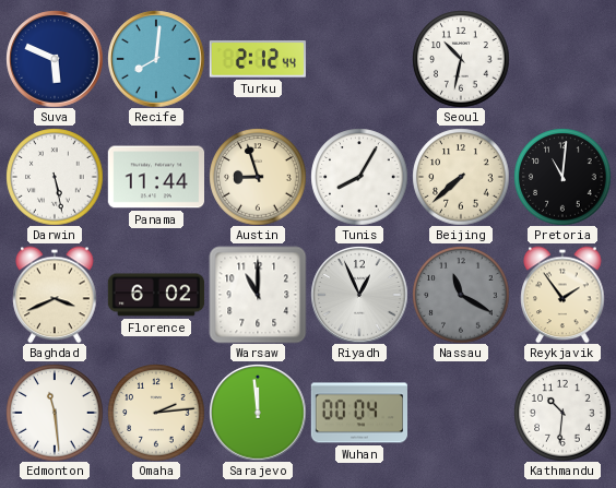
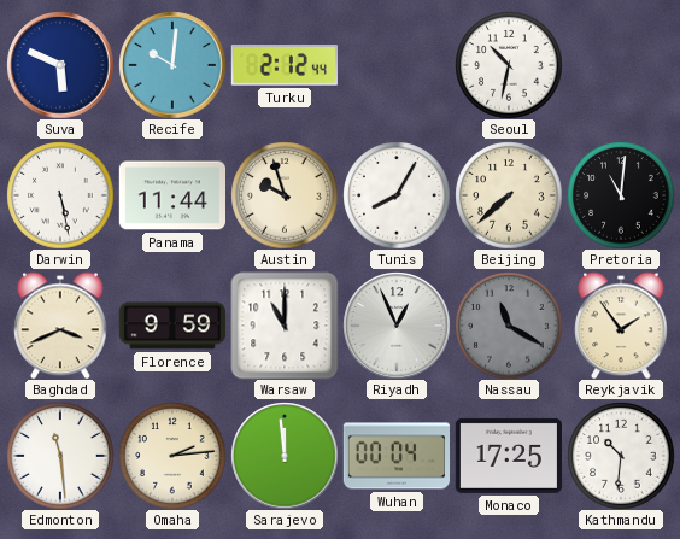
Recife: 8:01 -> 10:01 (172, 65)
Austin: 8:57 -> 9:57 (285, 195)
Florence: 6:02 -> 9:59 (172, 326)
Monaco: none -> 17:25 (508, 456)
